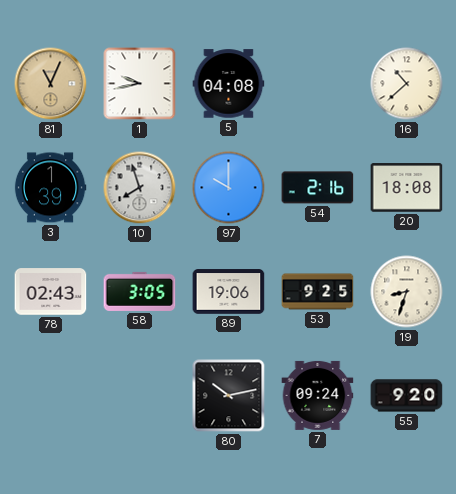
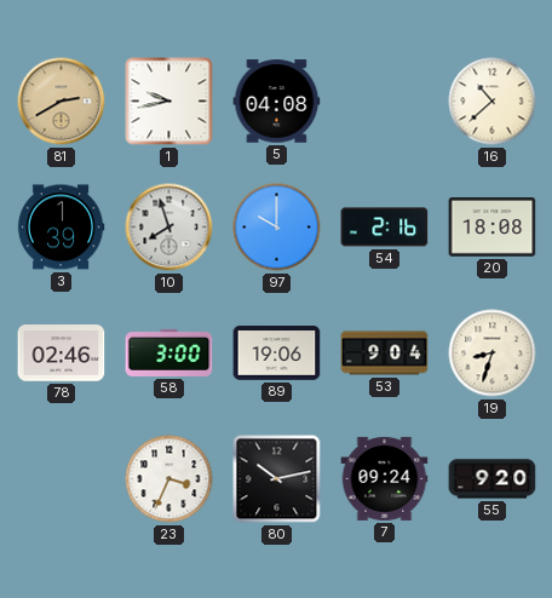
81: 11:04 -> 2:40 (62, 102)
78: 02:43 -> 02:46 (62, 353)
58: 3:05 -> 3:00 (169, 352)
53: 9:25 -> 9:04 (385, 353)
23: none -> 3:34 (169, 479)
